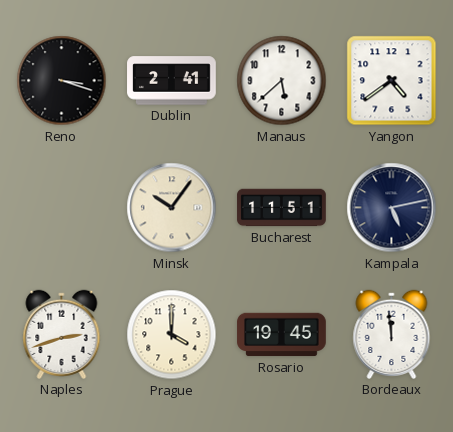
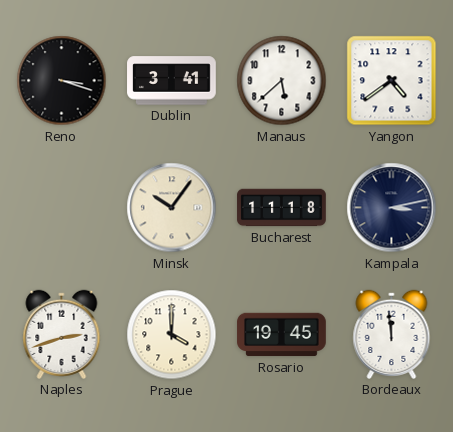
Dublin: 2:41 -> 3:41 (172, 81)
Bucharest: 11:51 -> 11:18 (282, 208)
Kampala: 5:13 -> 3:13 (392, 208)
